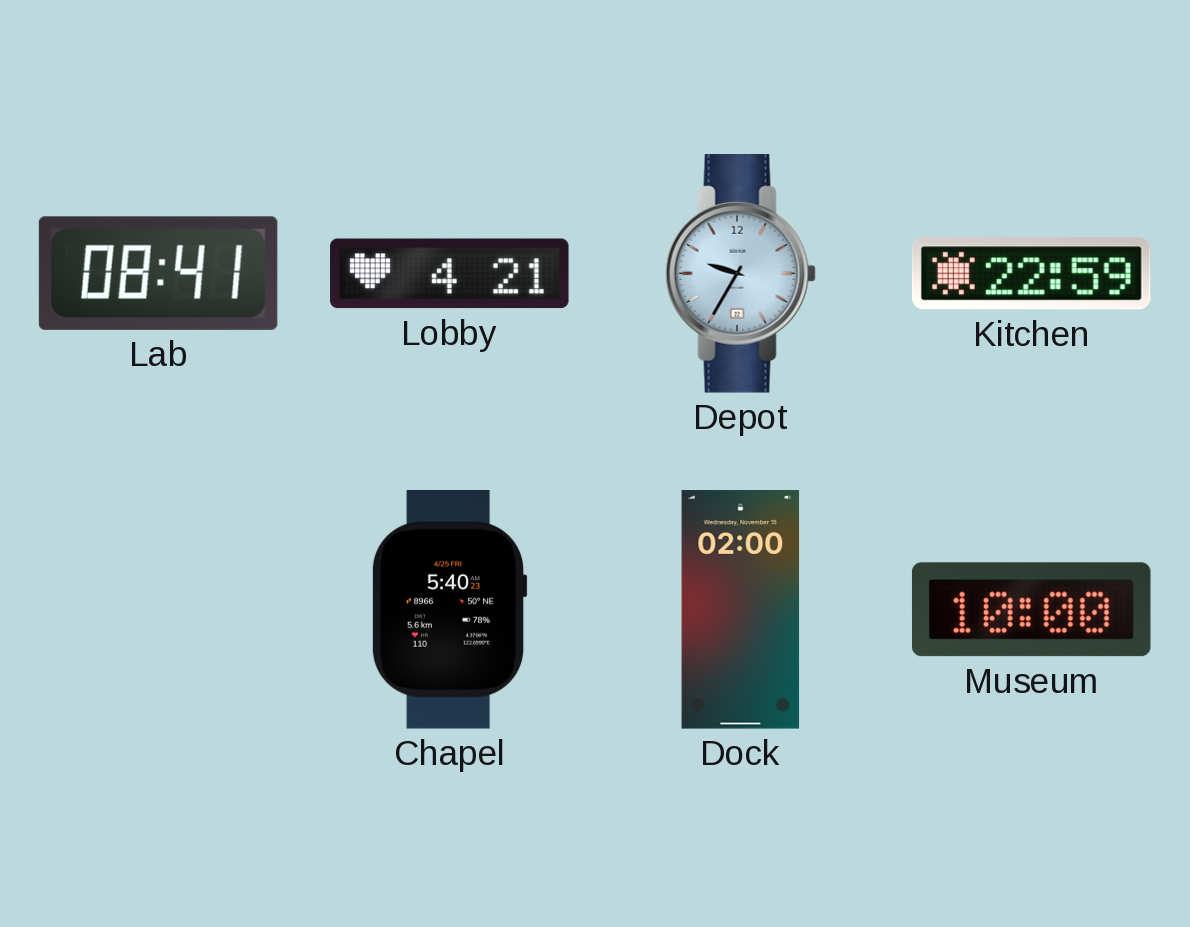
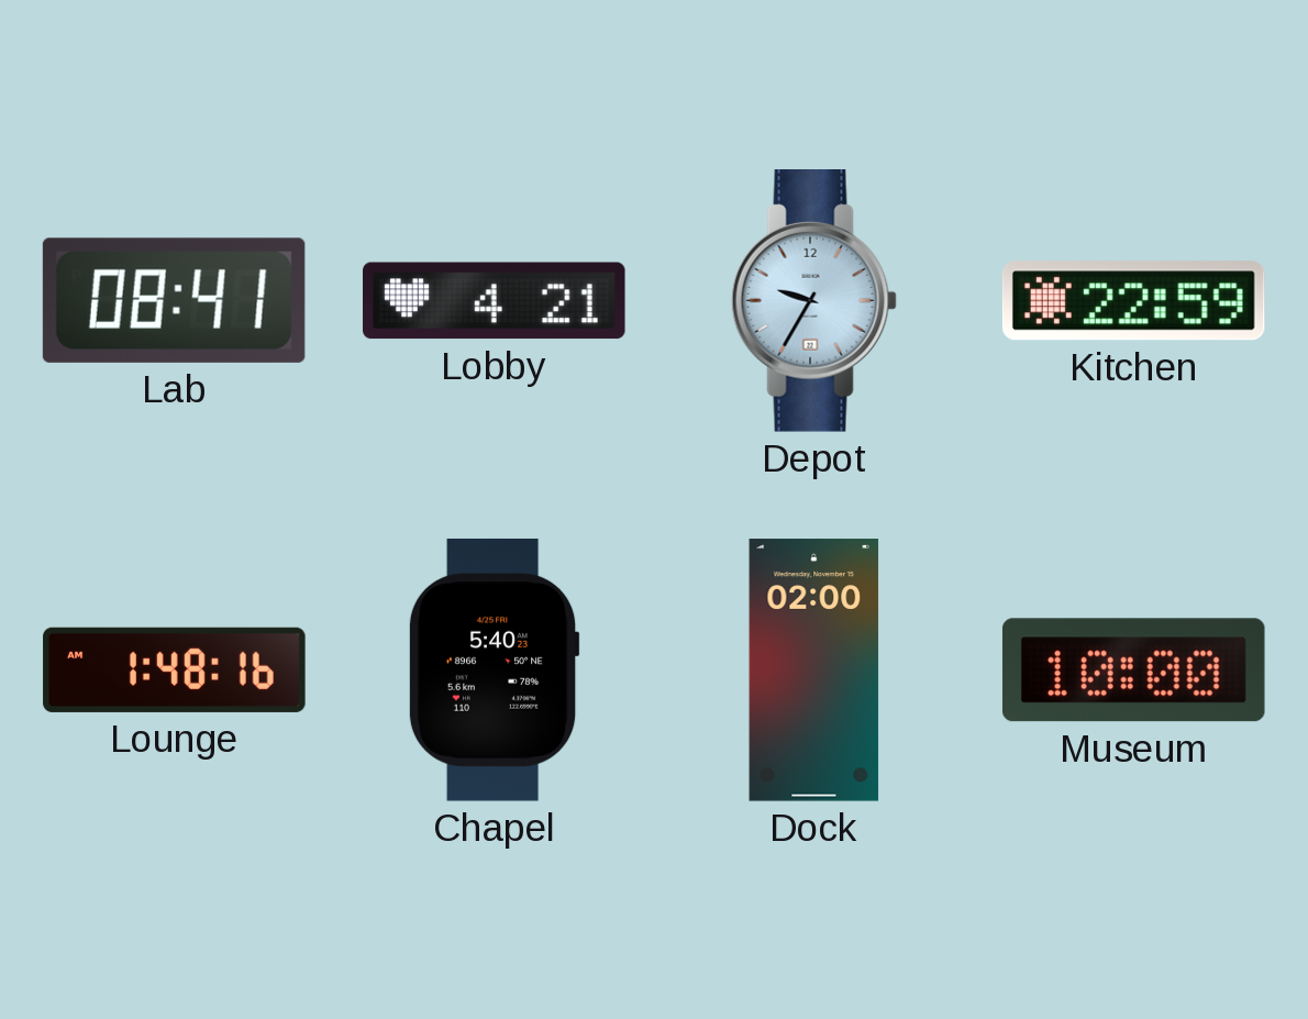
Lounge: none -> 1:48 (175, 669)
